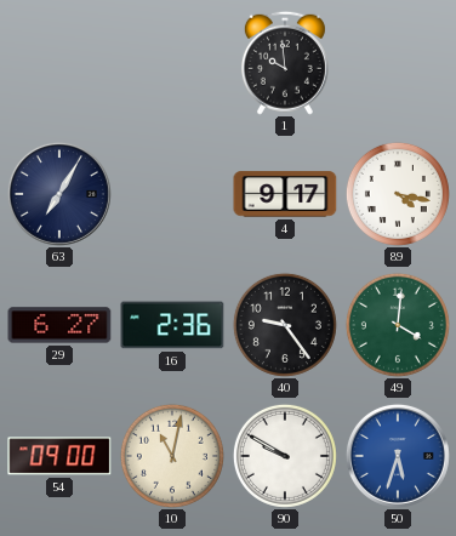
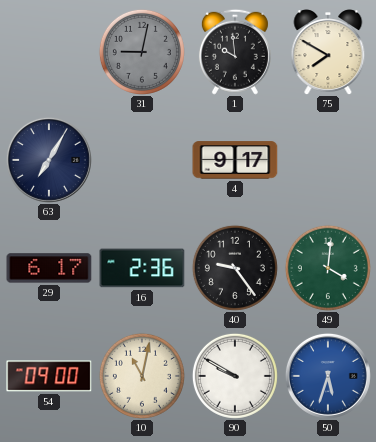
31: none -> 9:02 (142, 52)
75: none -> 7:50 (328, 52)
89: 4:17 -> none (398, 194)
29: 6:27 -> 6:17 (49, 268)
